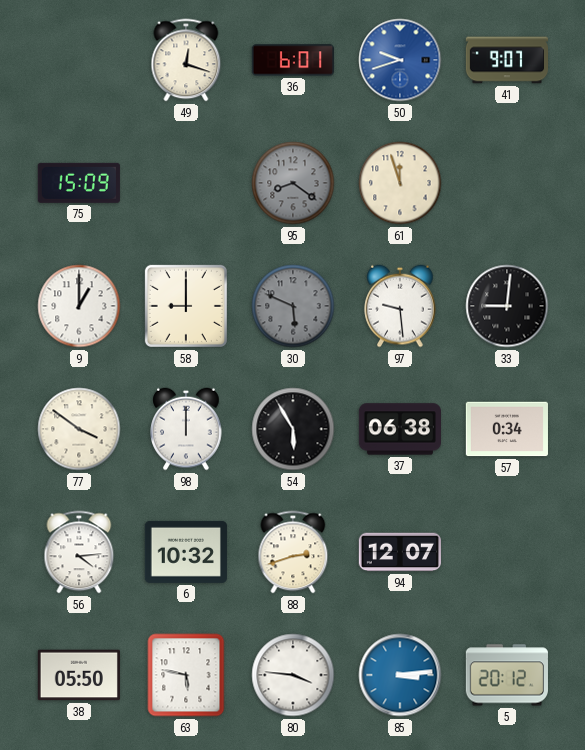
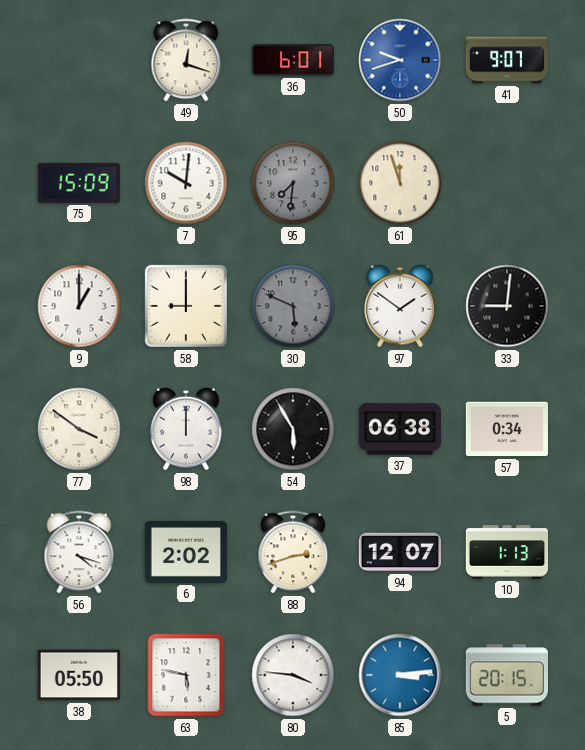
7: none -> 10:01 (186, 183)
95: 8:21 -> 7:31 (293, 183)
97: 9:29 -> 1:51 (400, 306)
56: 4:14 -> 4:18 (79, 552)
6: 10:32 -> 2:02 (186, 552)
10: none -> 1:13 (506, 552)
5: 20:12 -> 20:15 (507, 675)
